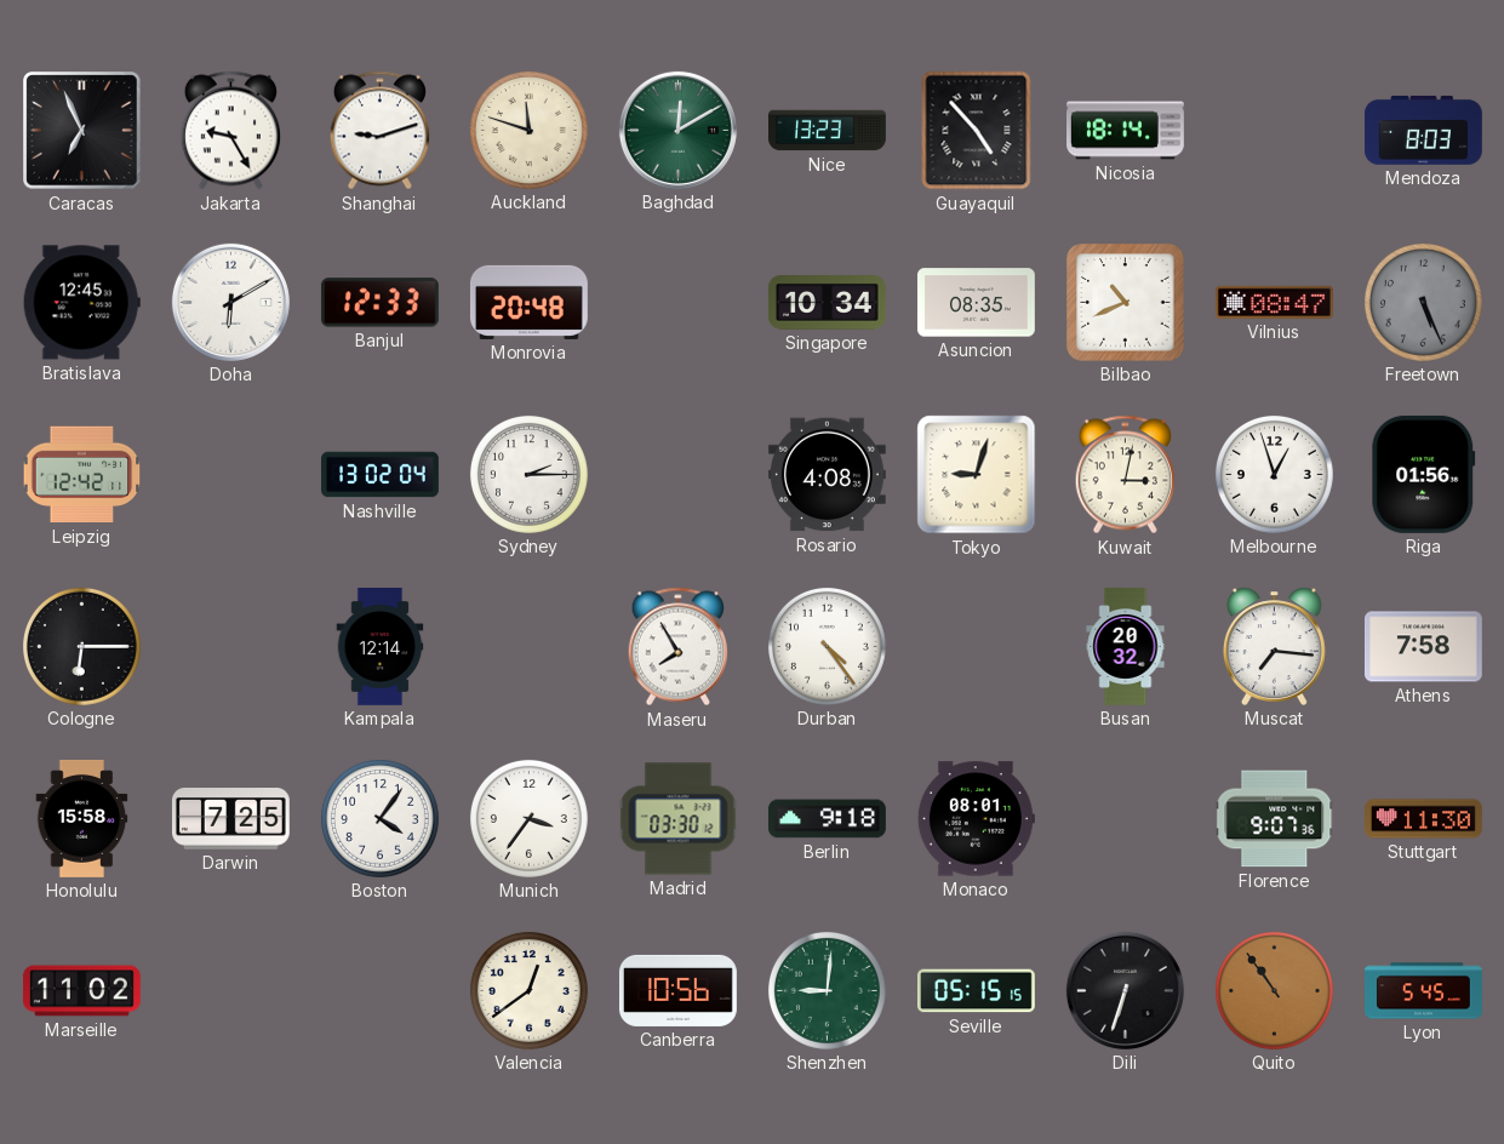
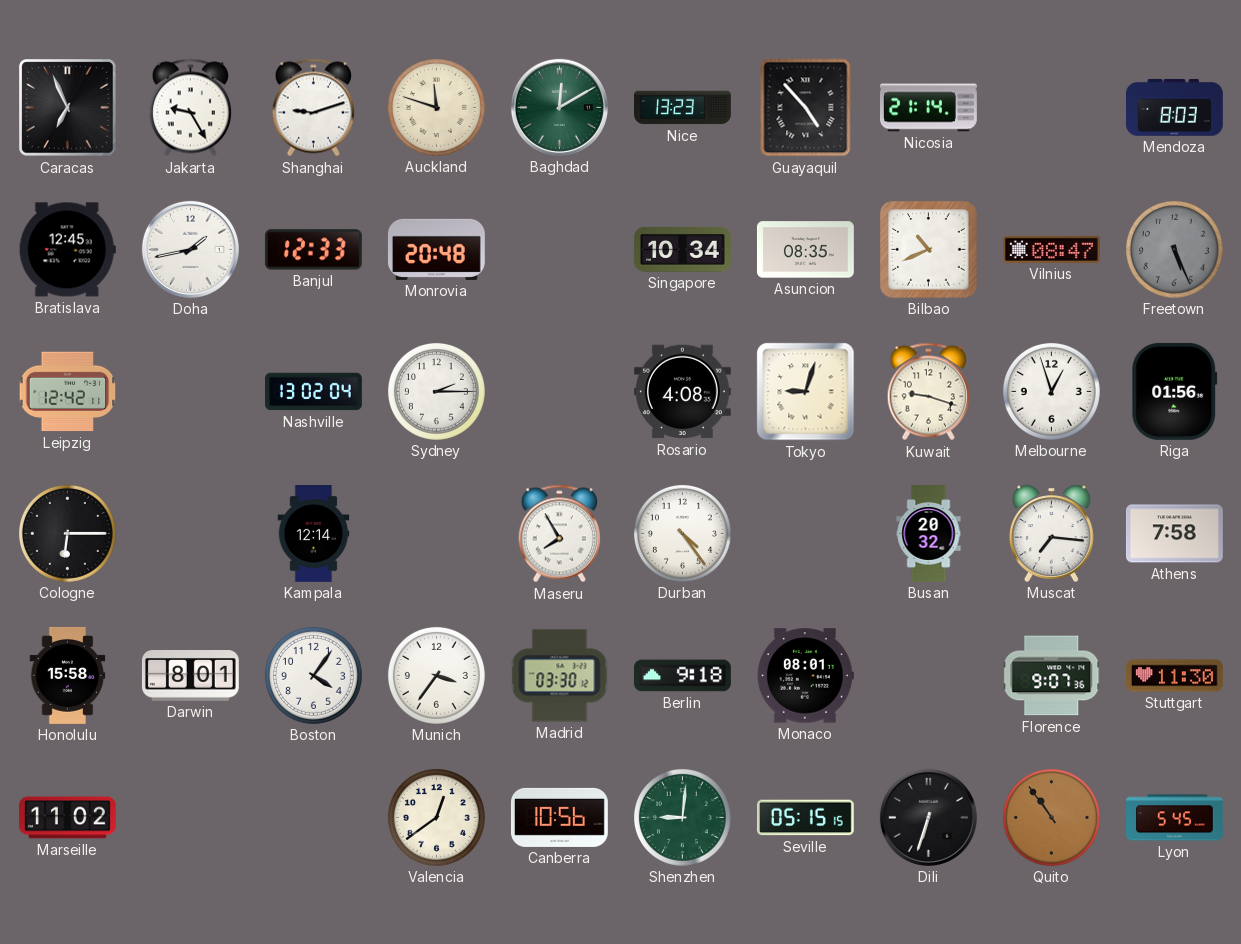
Nicosia: 18:14 -> 21:14 (929, 108)
Doha: 6:10 -> 1:43 (190, 249)
Kuwait: 3:02 -> 9:18 (928, 392)
Darwin: 7:25 -> 8:01 (190, 676)
